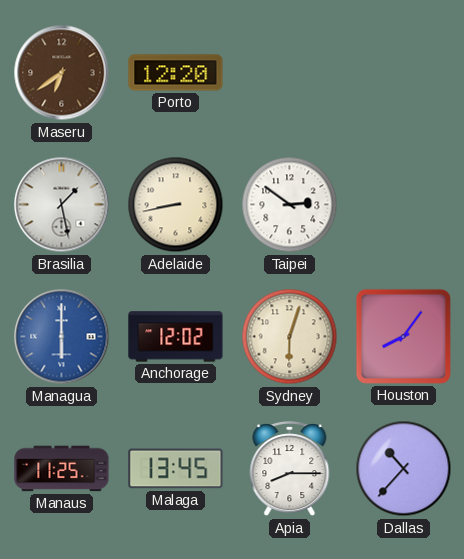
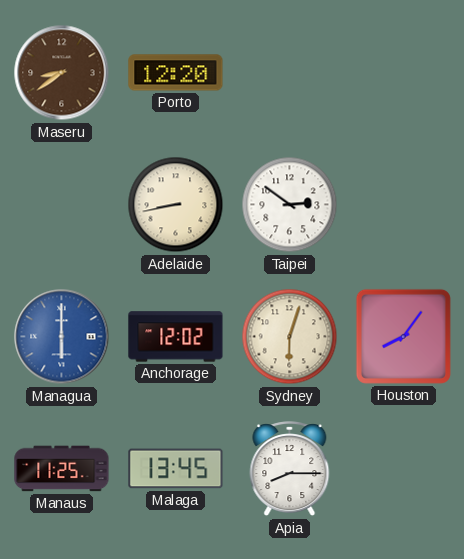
Maseru: 6:39 -> 8:39 (62, 73)
Brasilia: 1:28 -> none (62, 205)
Dallas: 10:37 -> none (404, 469)
